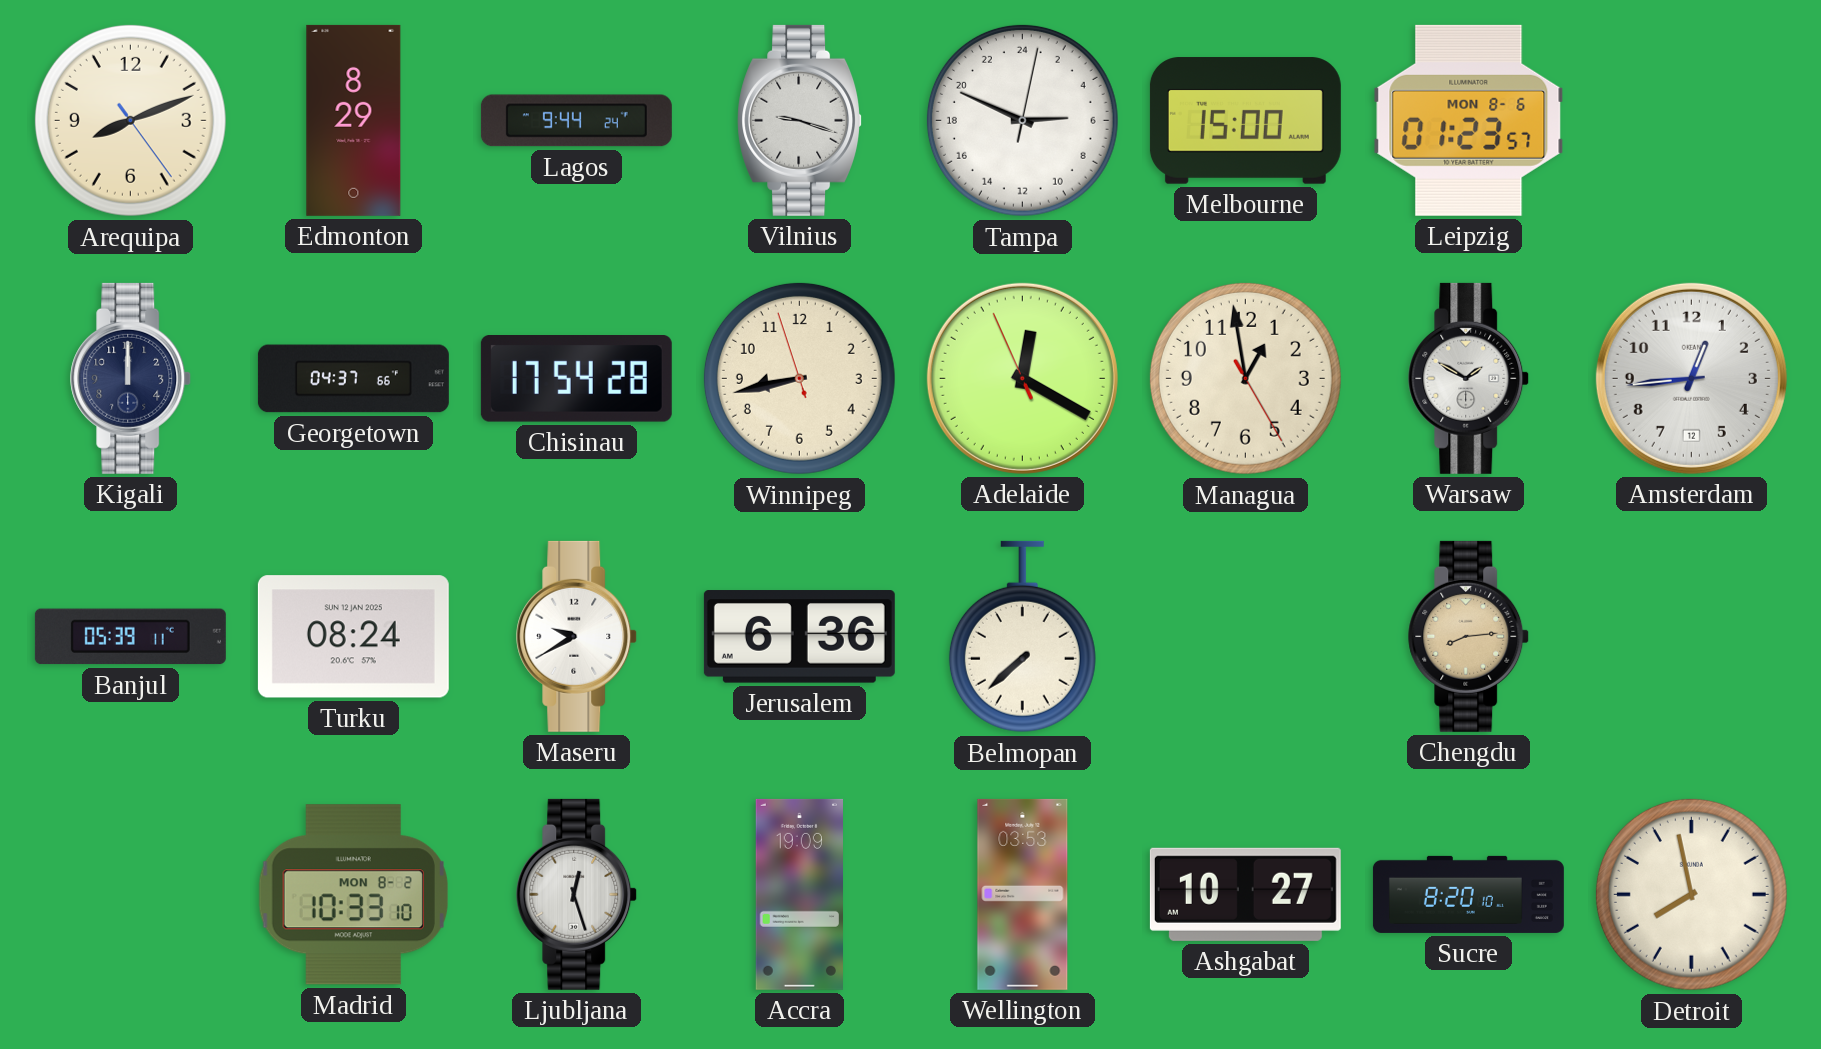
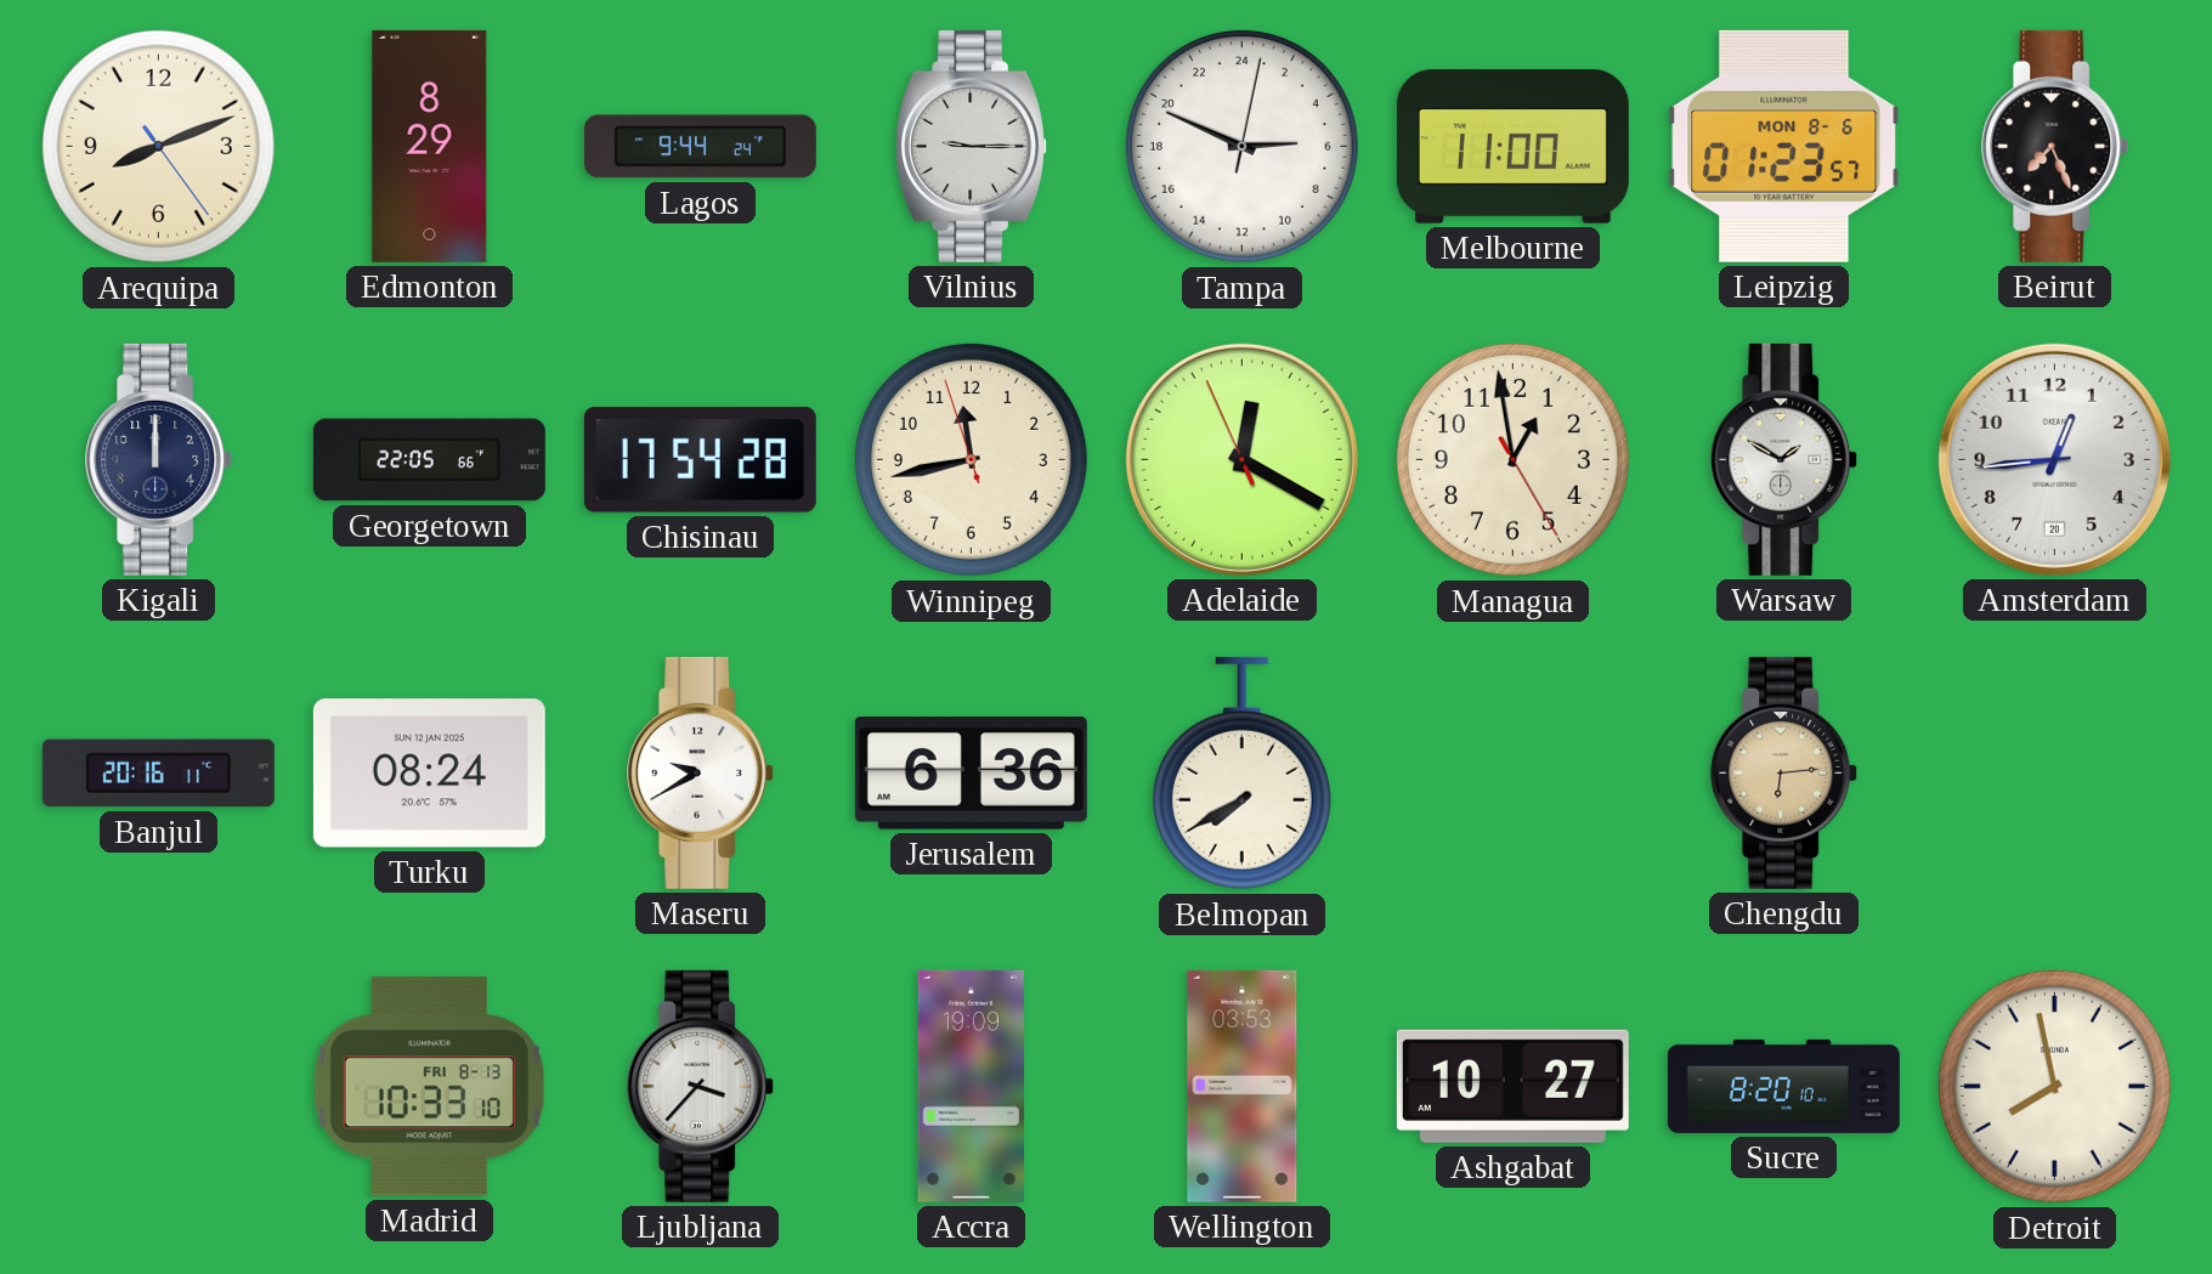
Vilnius: 9:18 -> 9:15 (972, 146)
Melbourne: 15:00 -> 11:00 (1512, 147)
Beirut: none -> 7:26 (2055, 146)
Georgetown: 04:37 -> 22:05 (429, 460)
Winnipeg: 8:42 -> 11:42 (971, 459)
Amsterdam date: 12 -> 20 (2054, 459)
Banjul: 05:39 -> 20:16 (158, 774)
Belmopan: 7:38 -> 7:40 (1241, 774)
Chengdu: 8:14 -> 6:14 (1784, 772)
Madrid date: MON 8-2 -> FRI 8-13 (429, 1087)
Ljubljana: 12:27 -> 3:37 (701, 1086)
